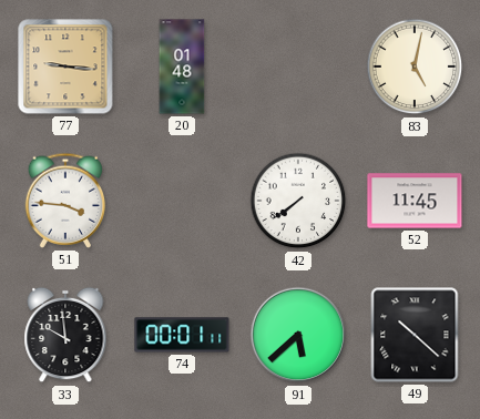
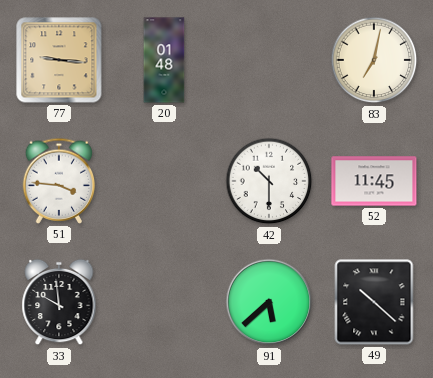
83: 5:02 -> 7:02 (374, 60)
42: 7:39 -> 10:30 (269, 181)
74: 00:01 -> none (182, 335)
